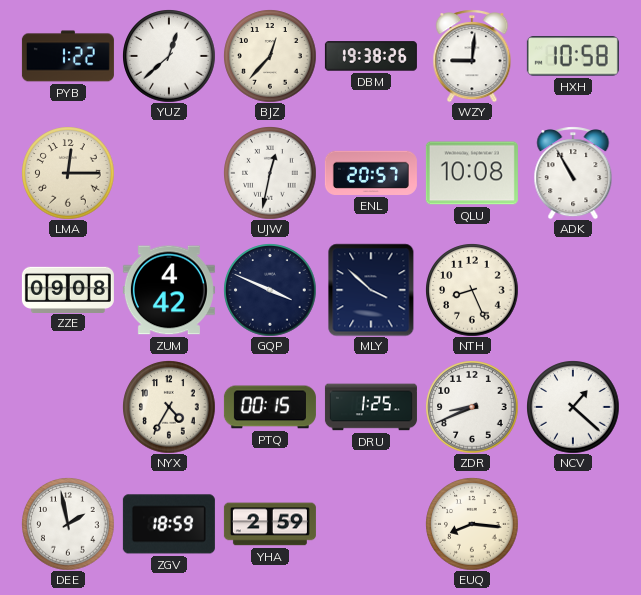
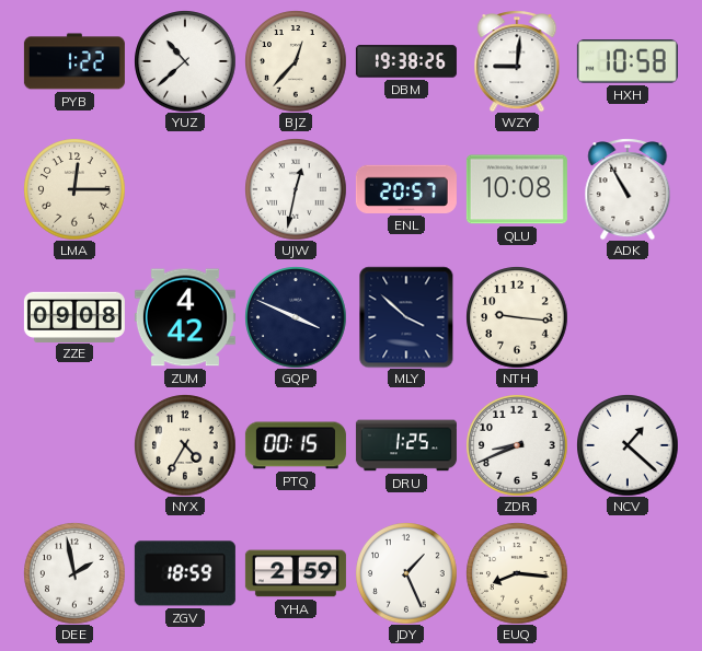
YUZ: 12:38 -> 10:38 (185, 61)
NTH: 8:26 -> 9:16 (517, 317)
JDY: none -> 1:26 (406, 573)
